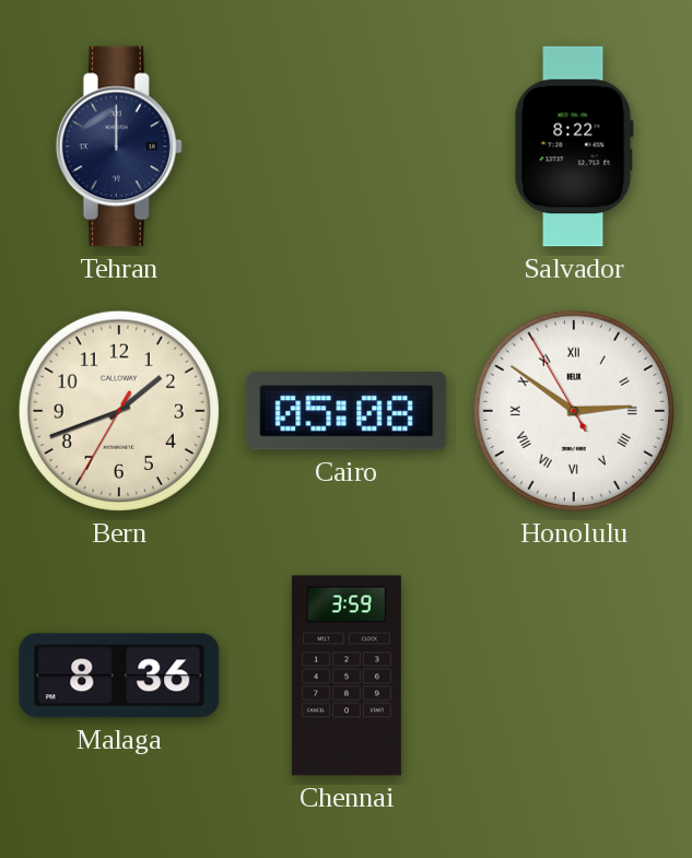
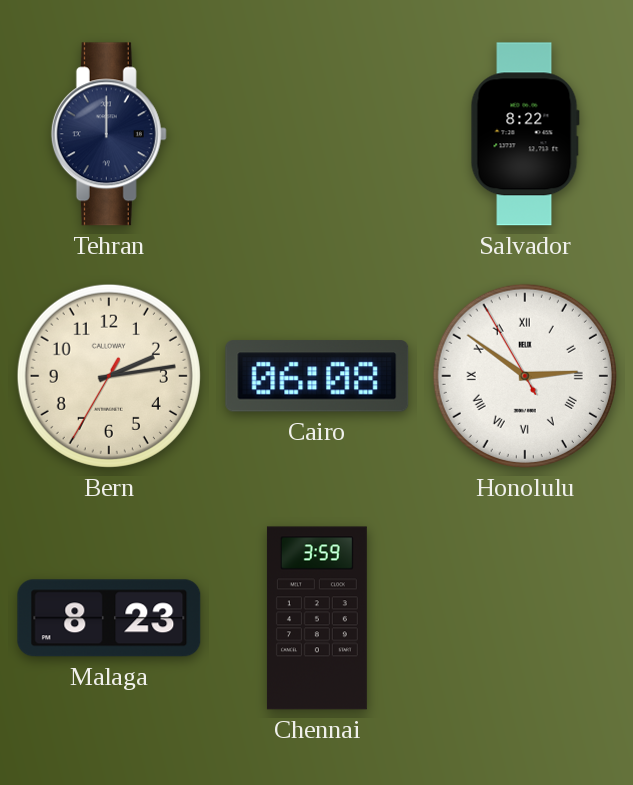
Bern: 1:41 -> 2:13 (109, 376)
Cairo: 05:08 -> 06:08 (317, 376)
Malaga: 8:36 -> 8:23 (109, 618)
